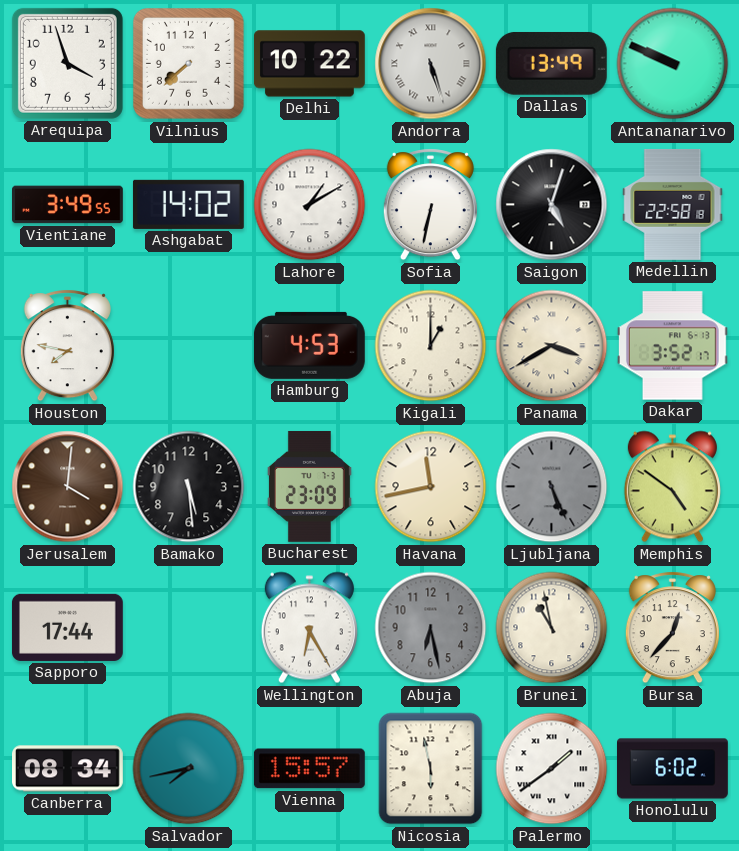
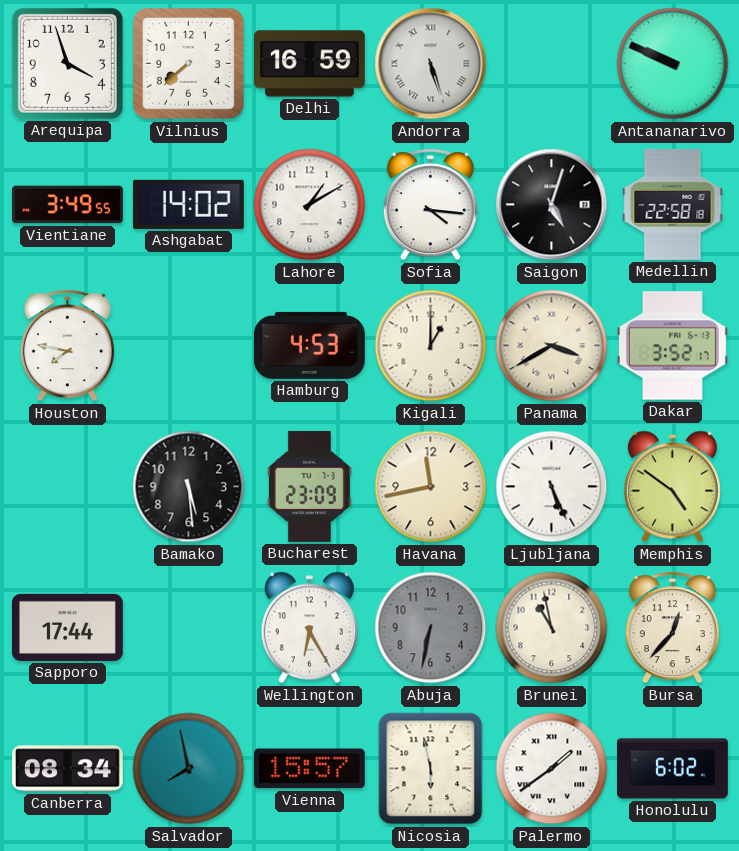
Delhi: 10:22 -> 16:59 (309, 64)
Dallas: 13:49 -> none (551, 63)
Sofia: 6:32 -> 4:16 (430, 205)
Jerusalem: 4:01 -> none (68, 487)
Ljubljana dial: grey -> white (552, 487)
Abuja: 6:28 -> 6:32 (431, 628)
Salvador: 7:43 -> 7:58 (189, 769)
